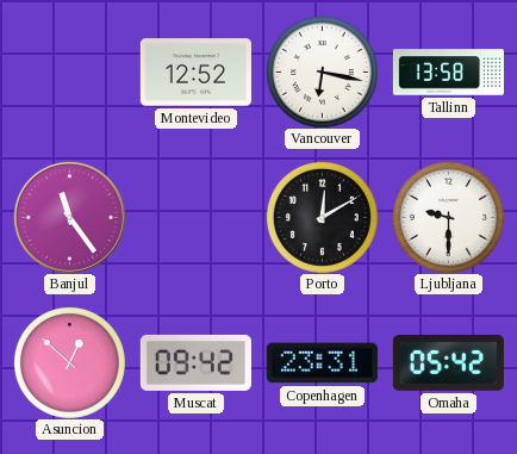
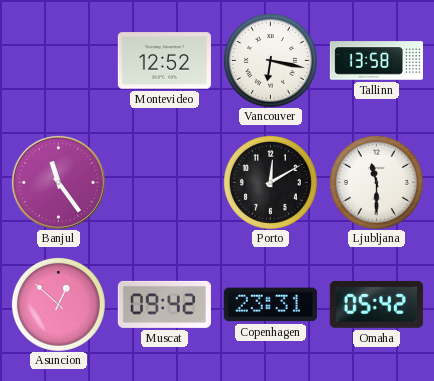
Ljubljana: 9:30 -> 11:30 (376, 182)
